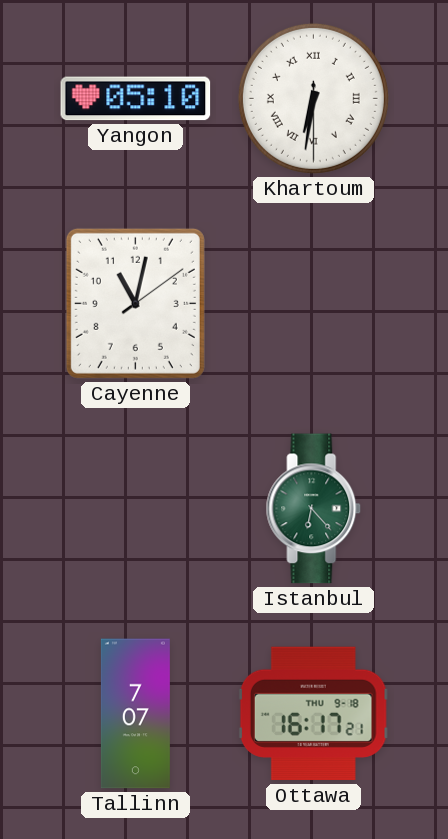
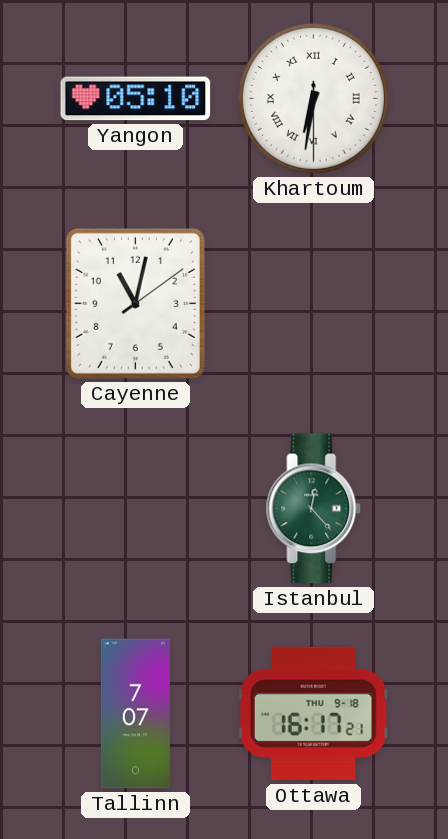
Istanbul: 6:23 -> 12:23 (314, 509)
